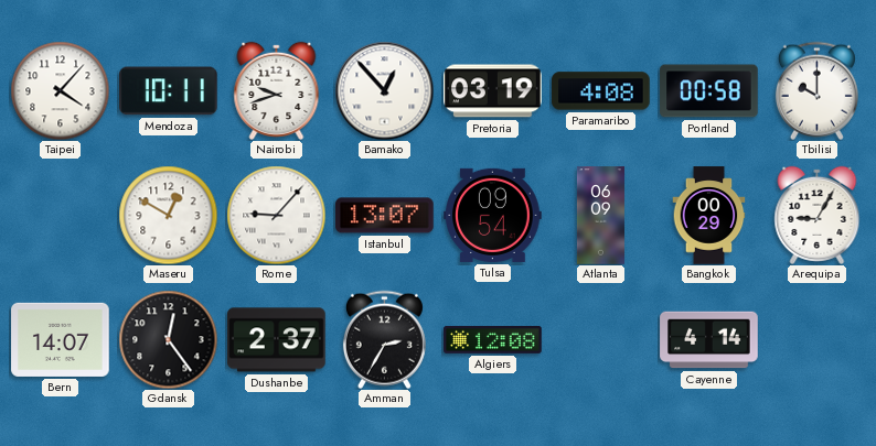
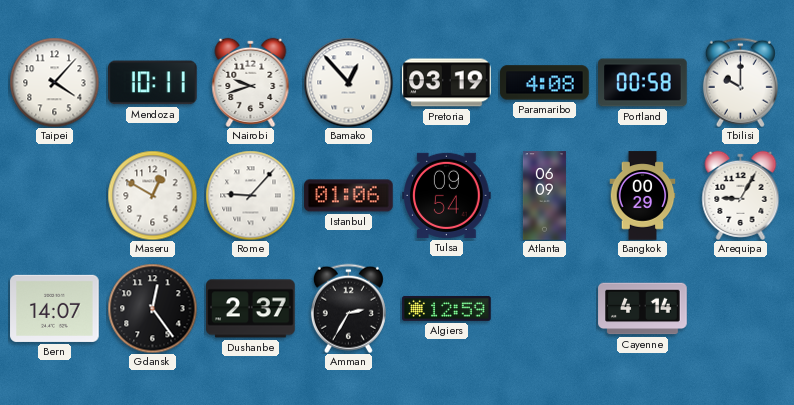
Istanbul: 13:07 -> 01:06 (349, 196)
Algiers: 12:08 -> 12:59 (447, 308)
